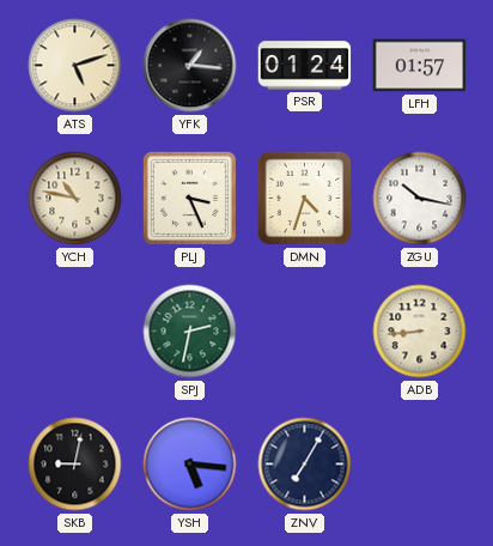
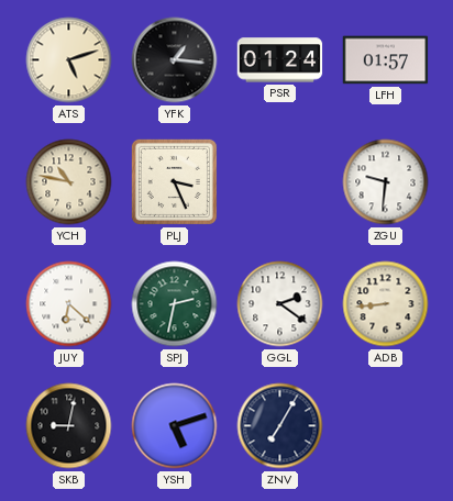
DMN: 4:33 -> none (305, 199)
ZGU: 10:17 -> 9:31 (386, 182)
JUY: none -> 6:22 (69, 304)
GGL: none -> 2:21 (280, 304)
YSH: 5:16 -> 5:12 (175, 426)
